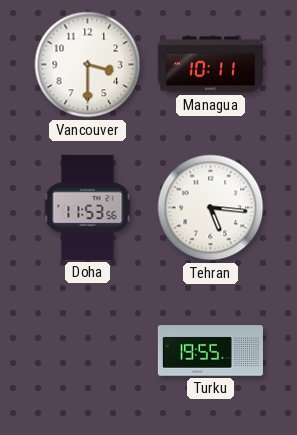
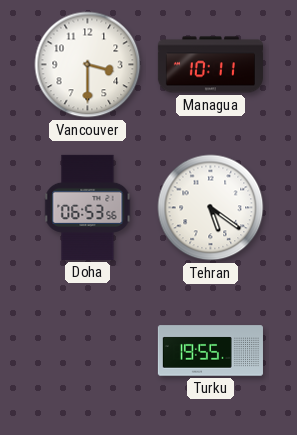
Doha: 11:53 -> 06:53 (88, 207)
Tehran: 5:16 -> 5:21 (211, 208)
